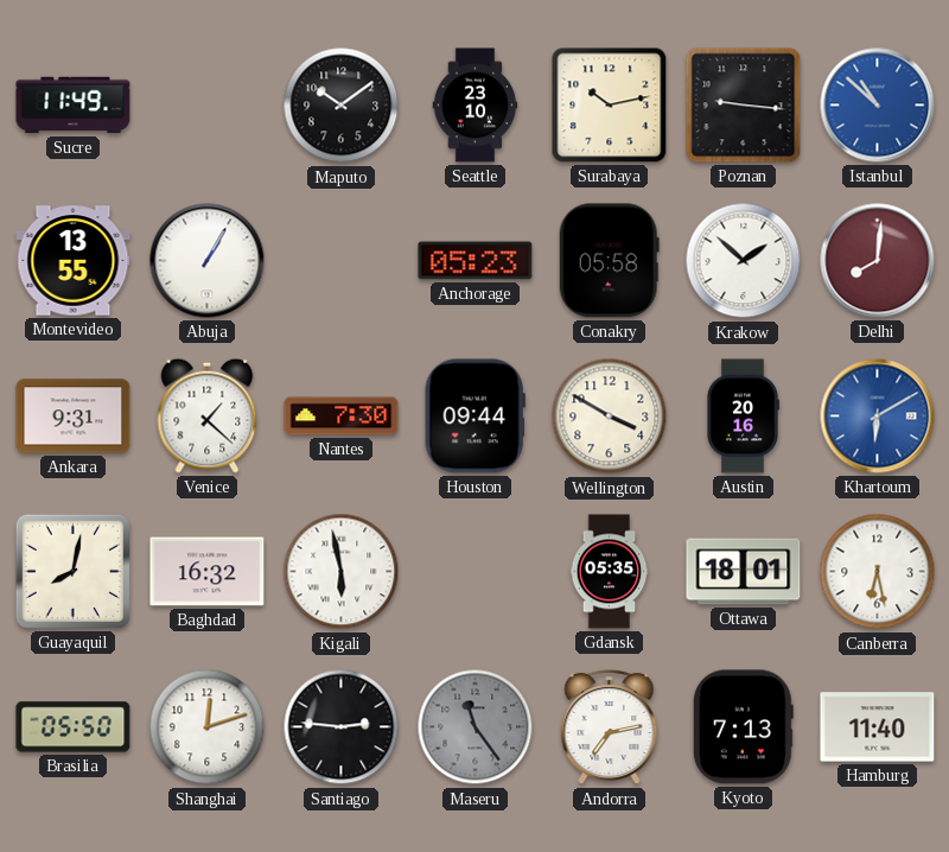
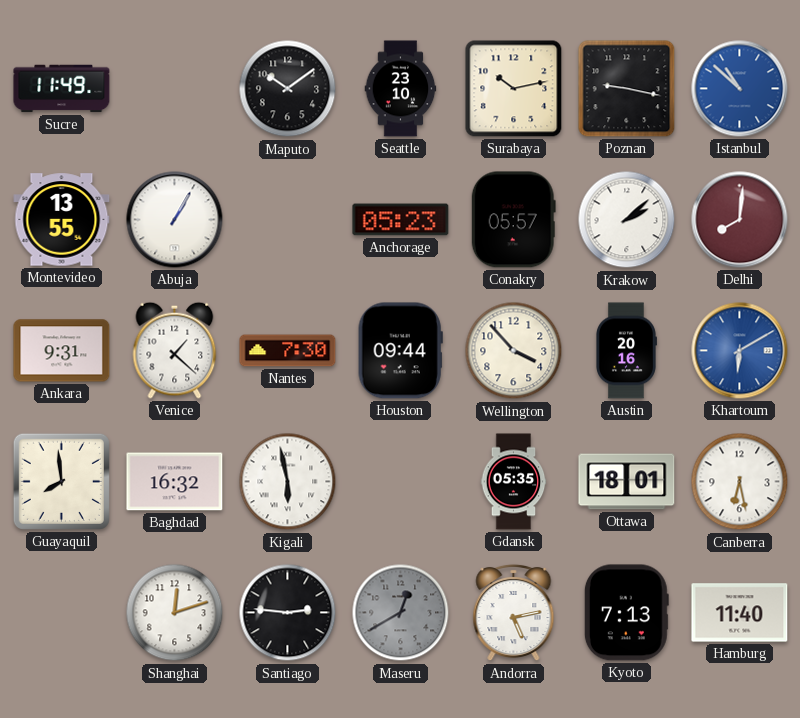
Poznan: 9:16 -> 9:17 (627, 89)
Conakry: 05:58 -> 05:57 (513, 220)
Krakow: 1:52 -> 2:08 (627, 220)
Wellington: 3:50 -> 3:53 (514, 351)
Guayaquil: 8:02 -> 7:59 (61, 481)
Brasilia: 05:50 -> none (74, 727)
Maseru: 11:24 -> 12:40 (401, 613)
Andorra: 7:13 -> 5:13 (514, 613)
